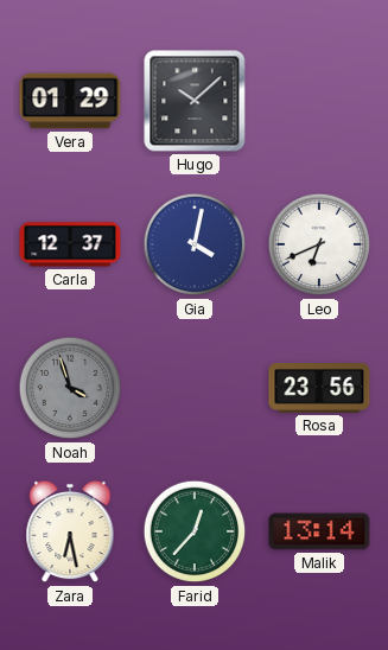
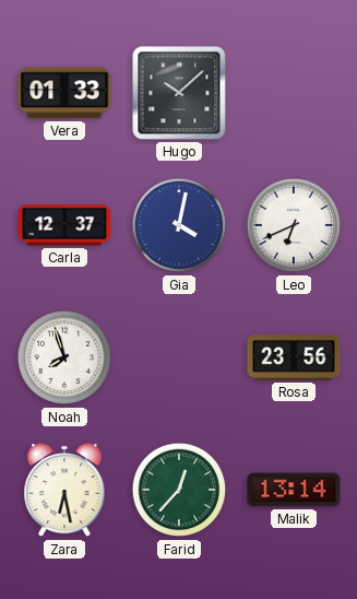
Vera: 01:29 -> 01:33 (64, 93)
Noah: 3:57 -> 7:57 (64, 357)
Noah dial: grey -> white (64, 357)
